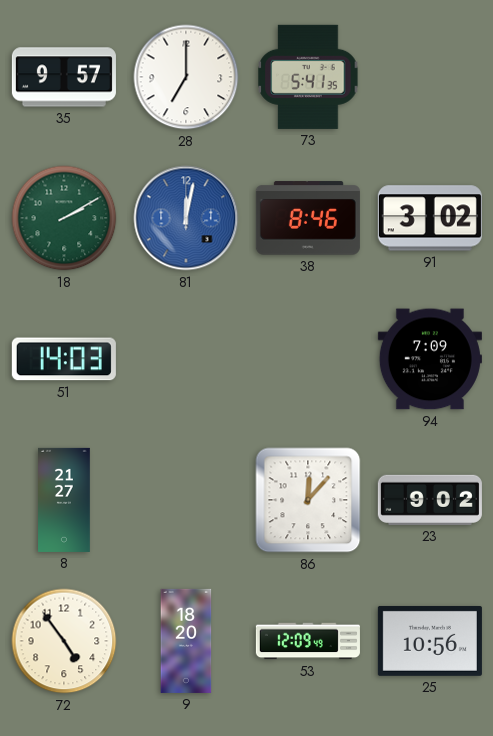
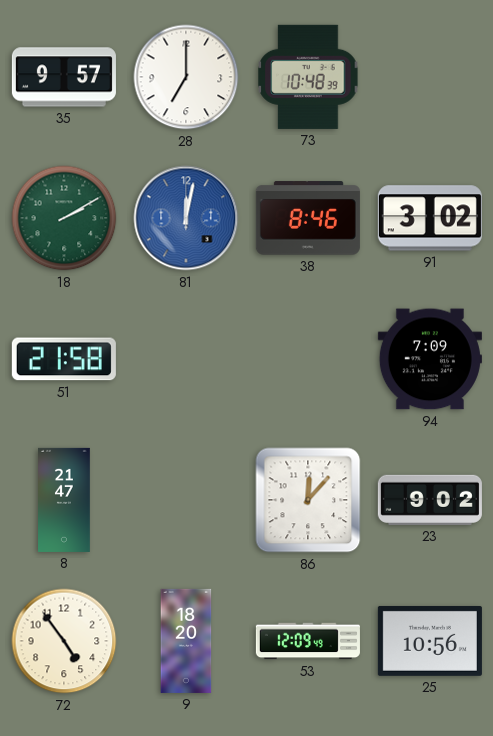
73: 5:41 -> 10:48 (308, 77)
51: 14:03 -> 21:58 (64, 359)
8: 21:27 -> 21:47 (64, 500)
